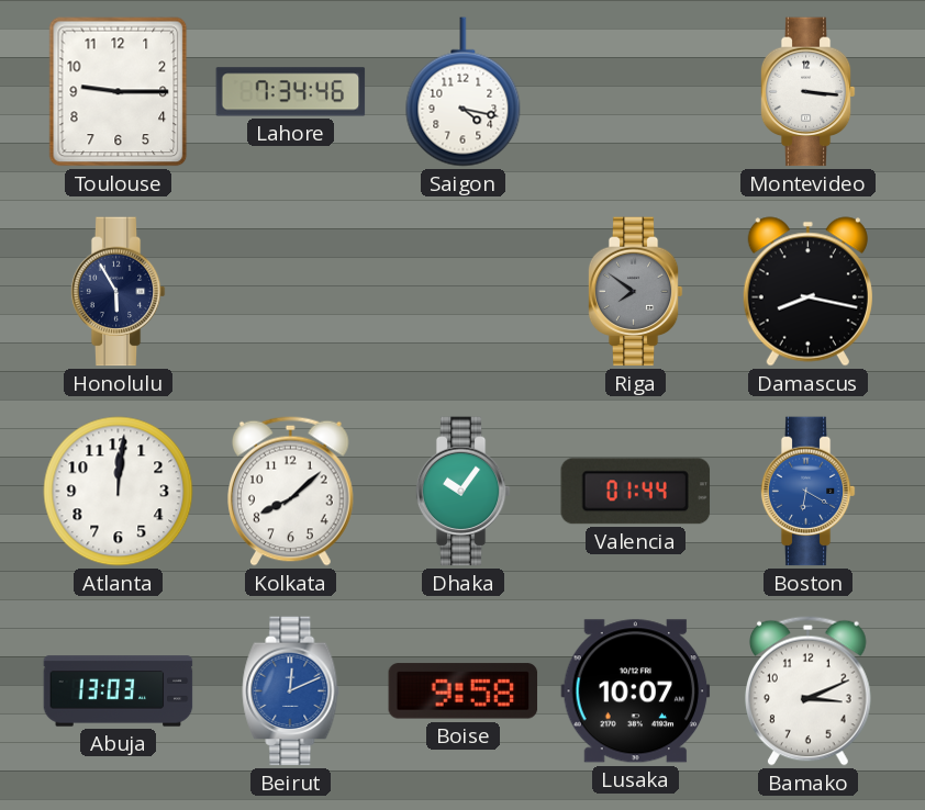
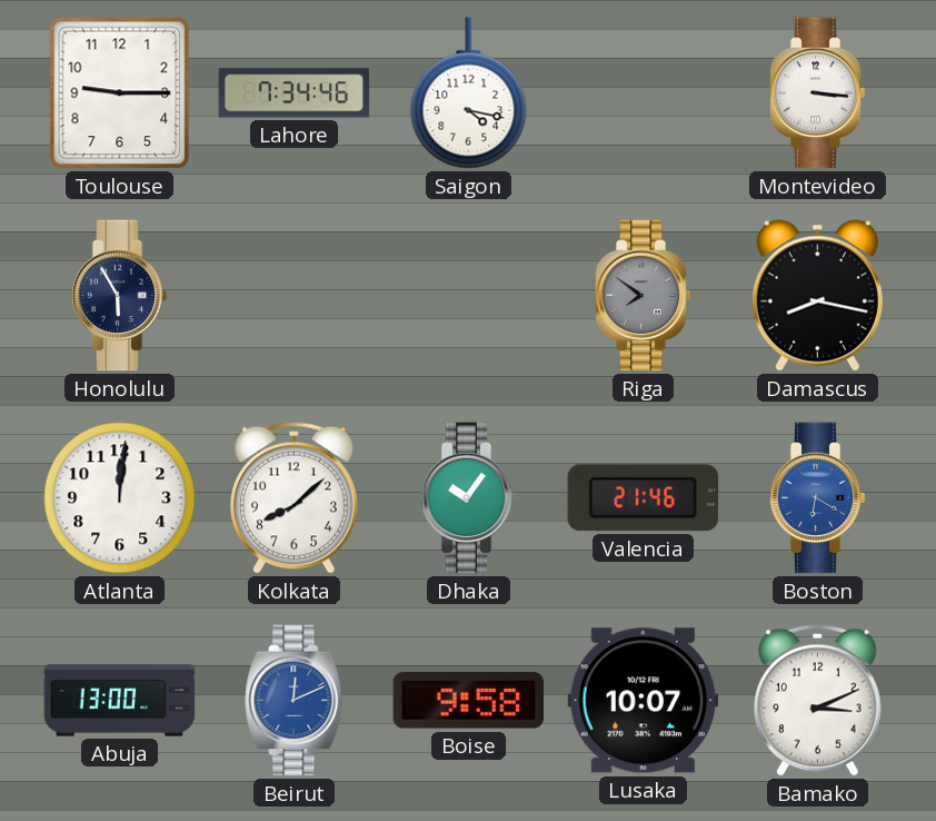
Valencia: 01:44 -> 21:46 (644, 498)
Abuja: 13:03 -> 13:00 (120, 701)
